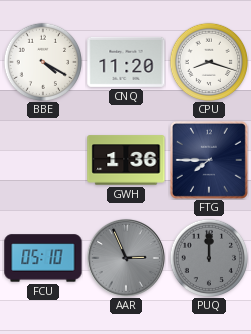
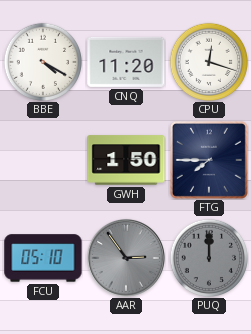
CPU: 8:18 -> 12:18 (208, 61)
GWH: 1:36 -> 1:50 (126, 160)
AAR: 2:56 -> 2:54 (126, 258)
